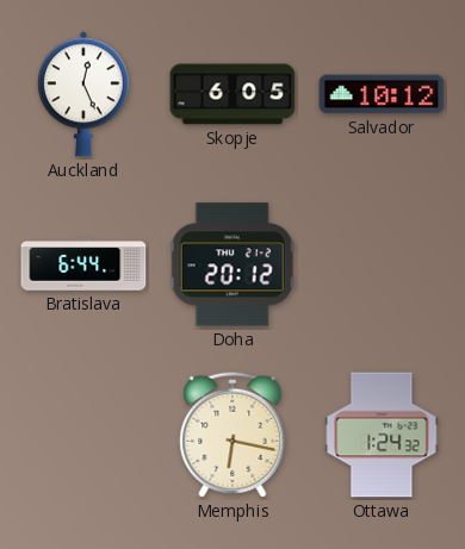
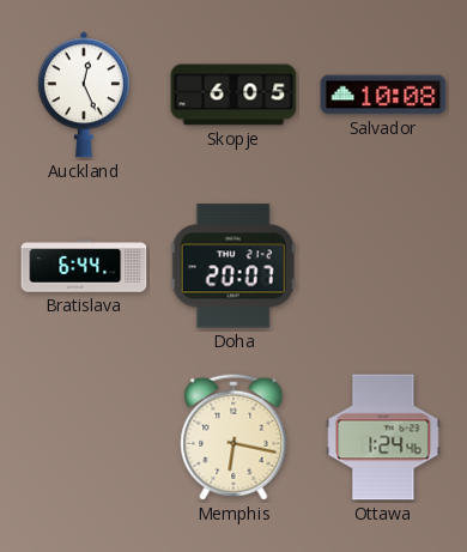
Salvador: 10:12 -> 10:08 (383, 95)
Doha: 20:12 -> 20:07 (233, 266)
Ottawa: 1:24:32 -> 1:24:46 (383, 437)
